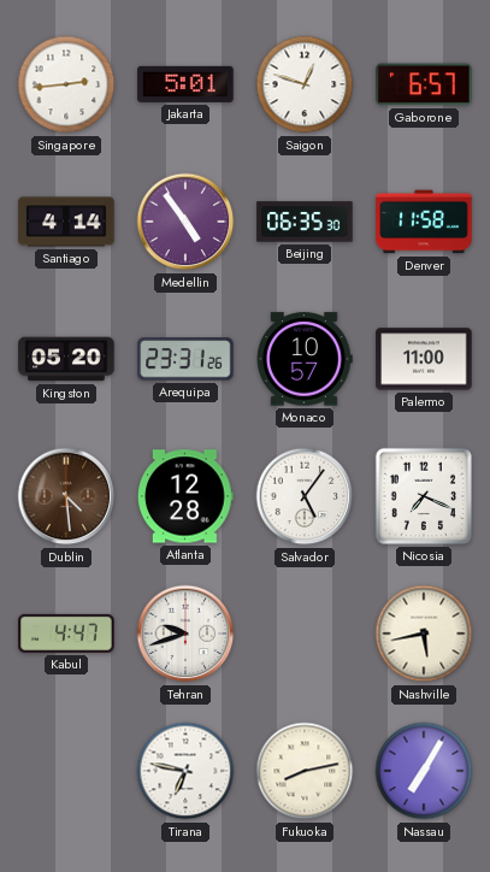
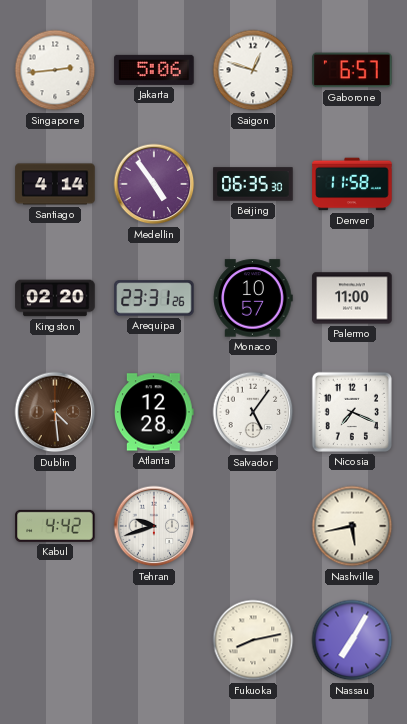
Jakarta: 5:01 -> 5:06 (154, 70)
Kingston: 05:20 -> 02:20 (55, 298)
Kabul: 4:47 -> 4:42 (55, 526)
Tirana: 6:47 -> none (185, 771)
